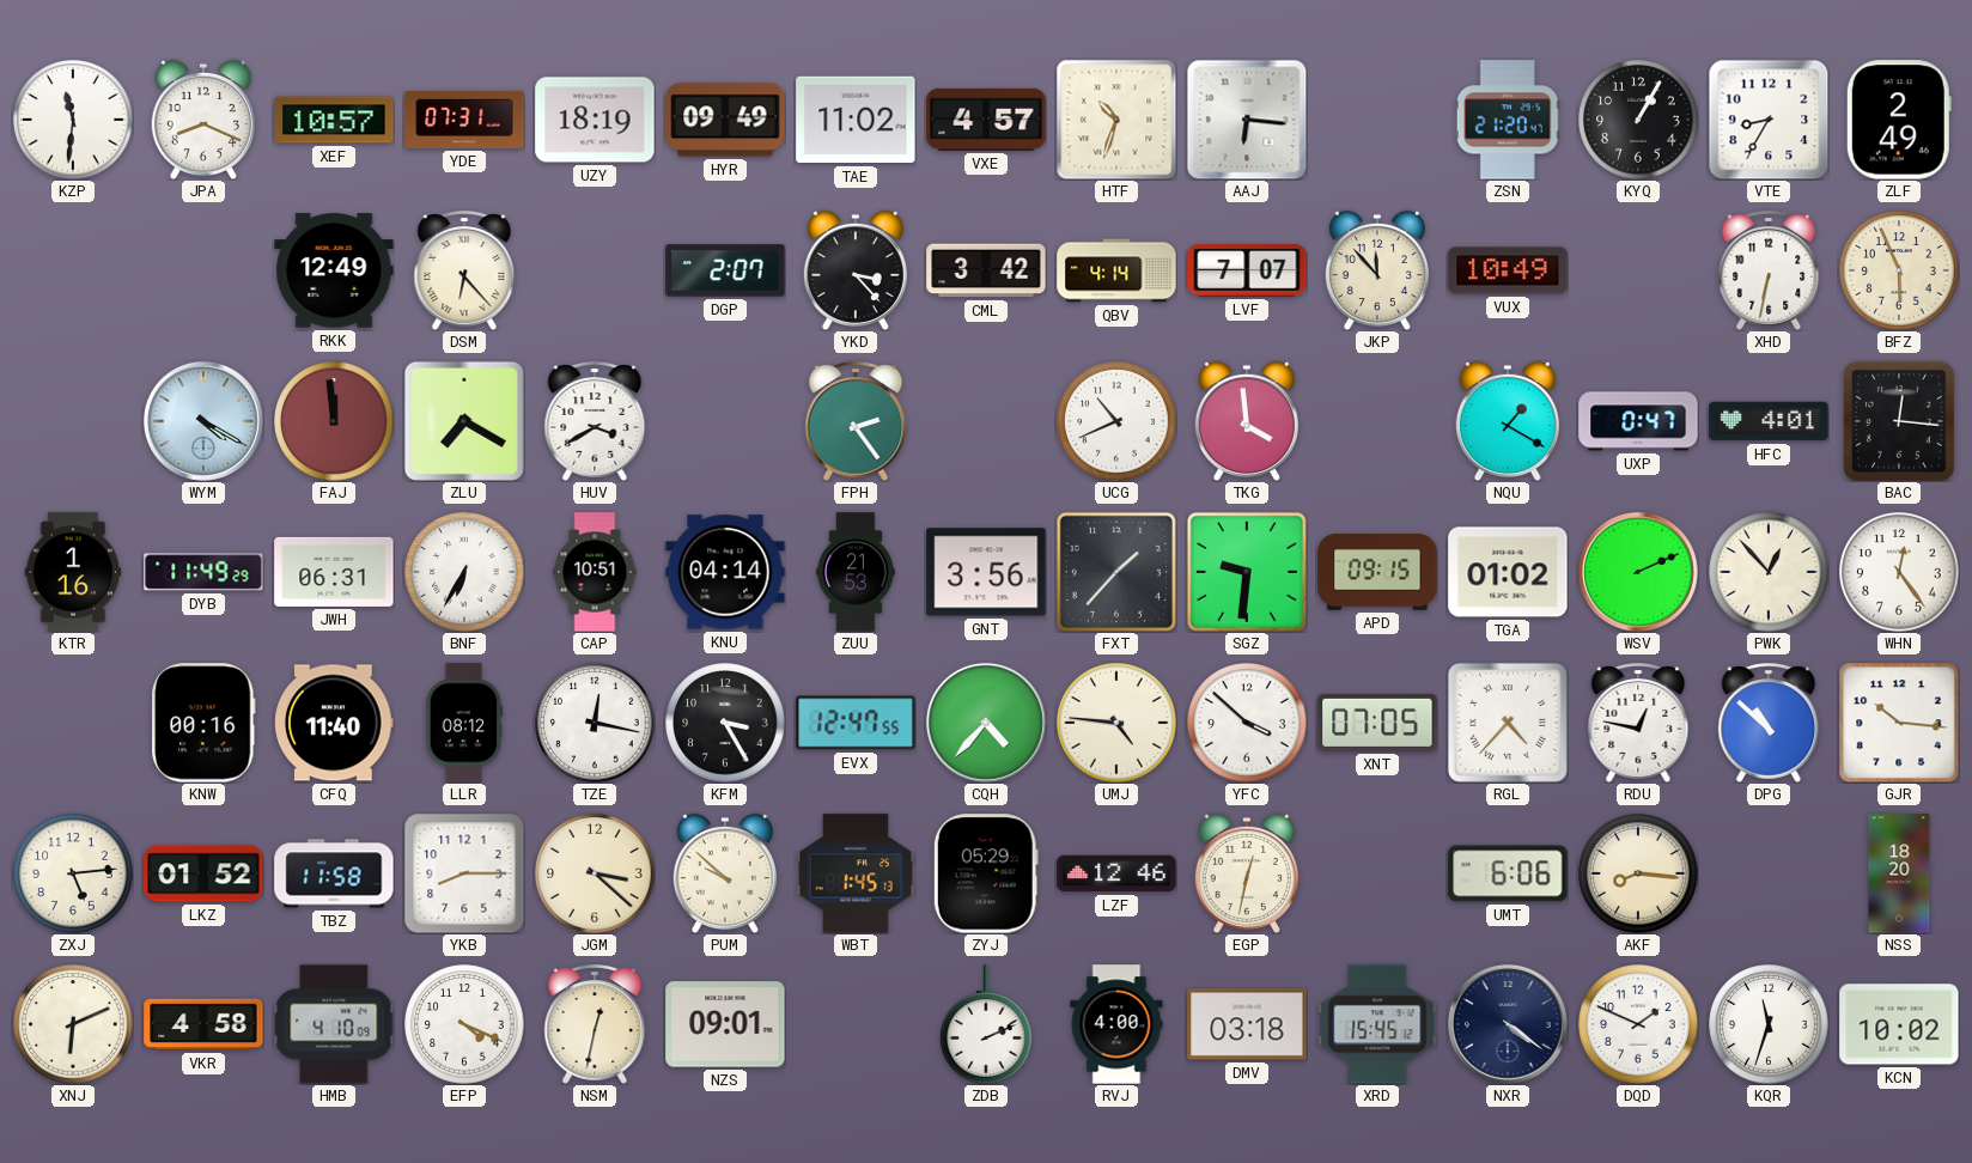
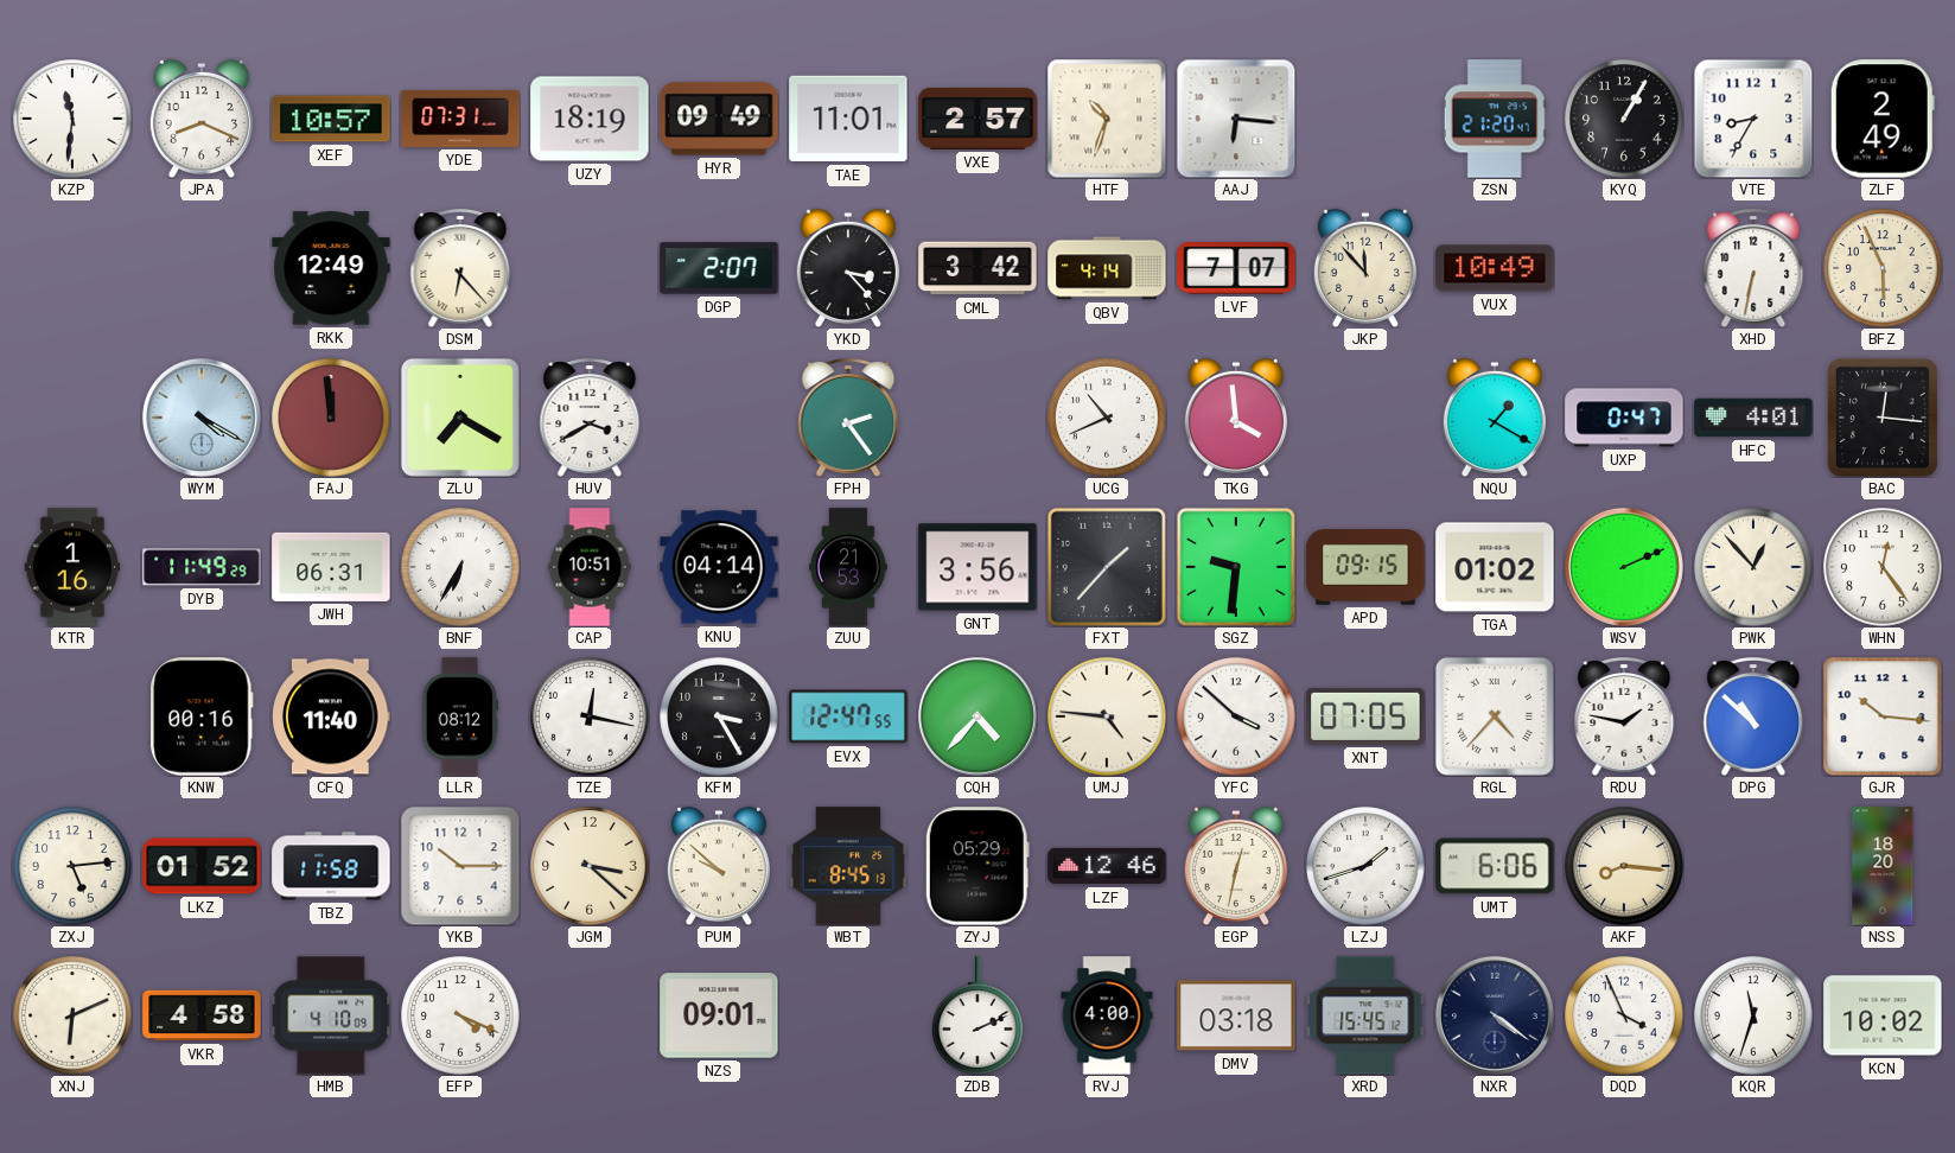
TAE: 11:02 -> 11:01 (848, 119)
VXE: 4:57 -> 2:57 (977, 119)
RDU: 12:47 -> 1:47 (1624, 716)
YKB: 8:15 -> 10:15 (460, 866)
WBT: 1:45 -> 8:45 (848, 866)
LZJ: none -> 1:42 (1365, 866)
NSM: 12:32 -> none (595, 1024)
DQD: 1:49 -> 3:56 (1624, 1015)
